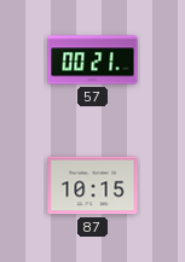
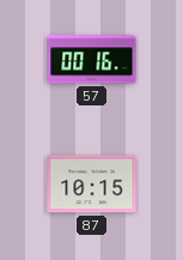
57: 00:21 -> 00:16 (92, 60)
